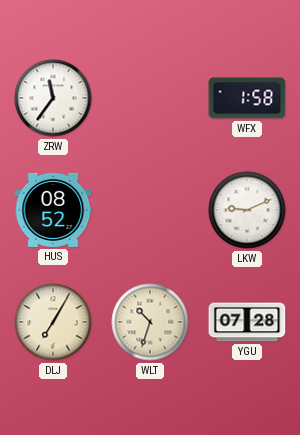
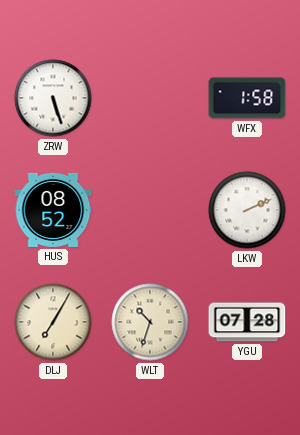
ZRW: 11:36 -> 5:27 (53, 98)
LKW: 9:11 -> 2:11 (247, 210)
